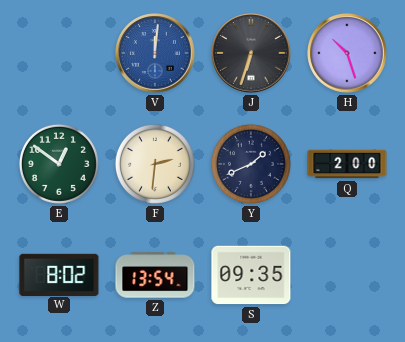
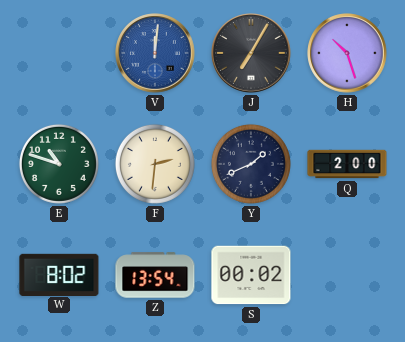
J: 6:33 -> 7:05 (251, 53)
E: 12:51 -> 10:48 (59, 164)
S: 09:35 -> 00:02 (251, 275)
